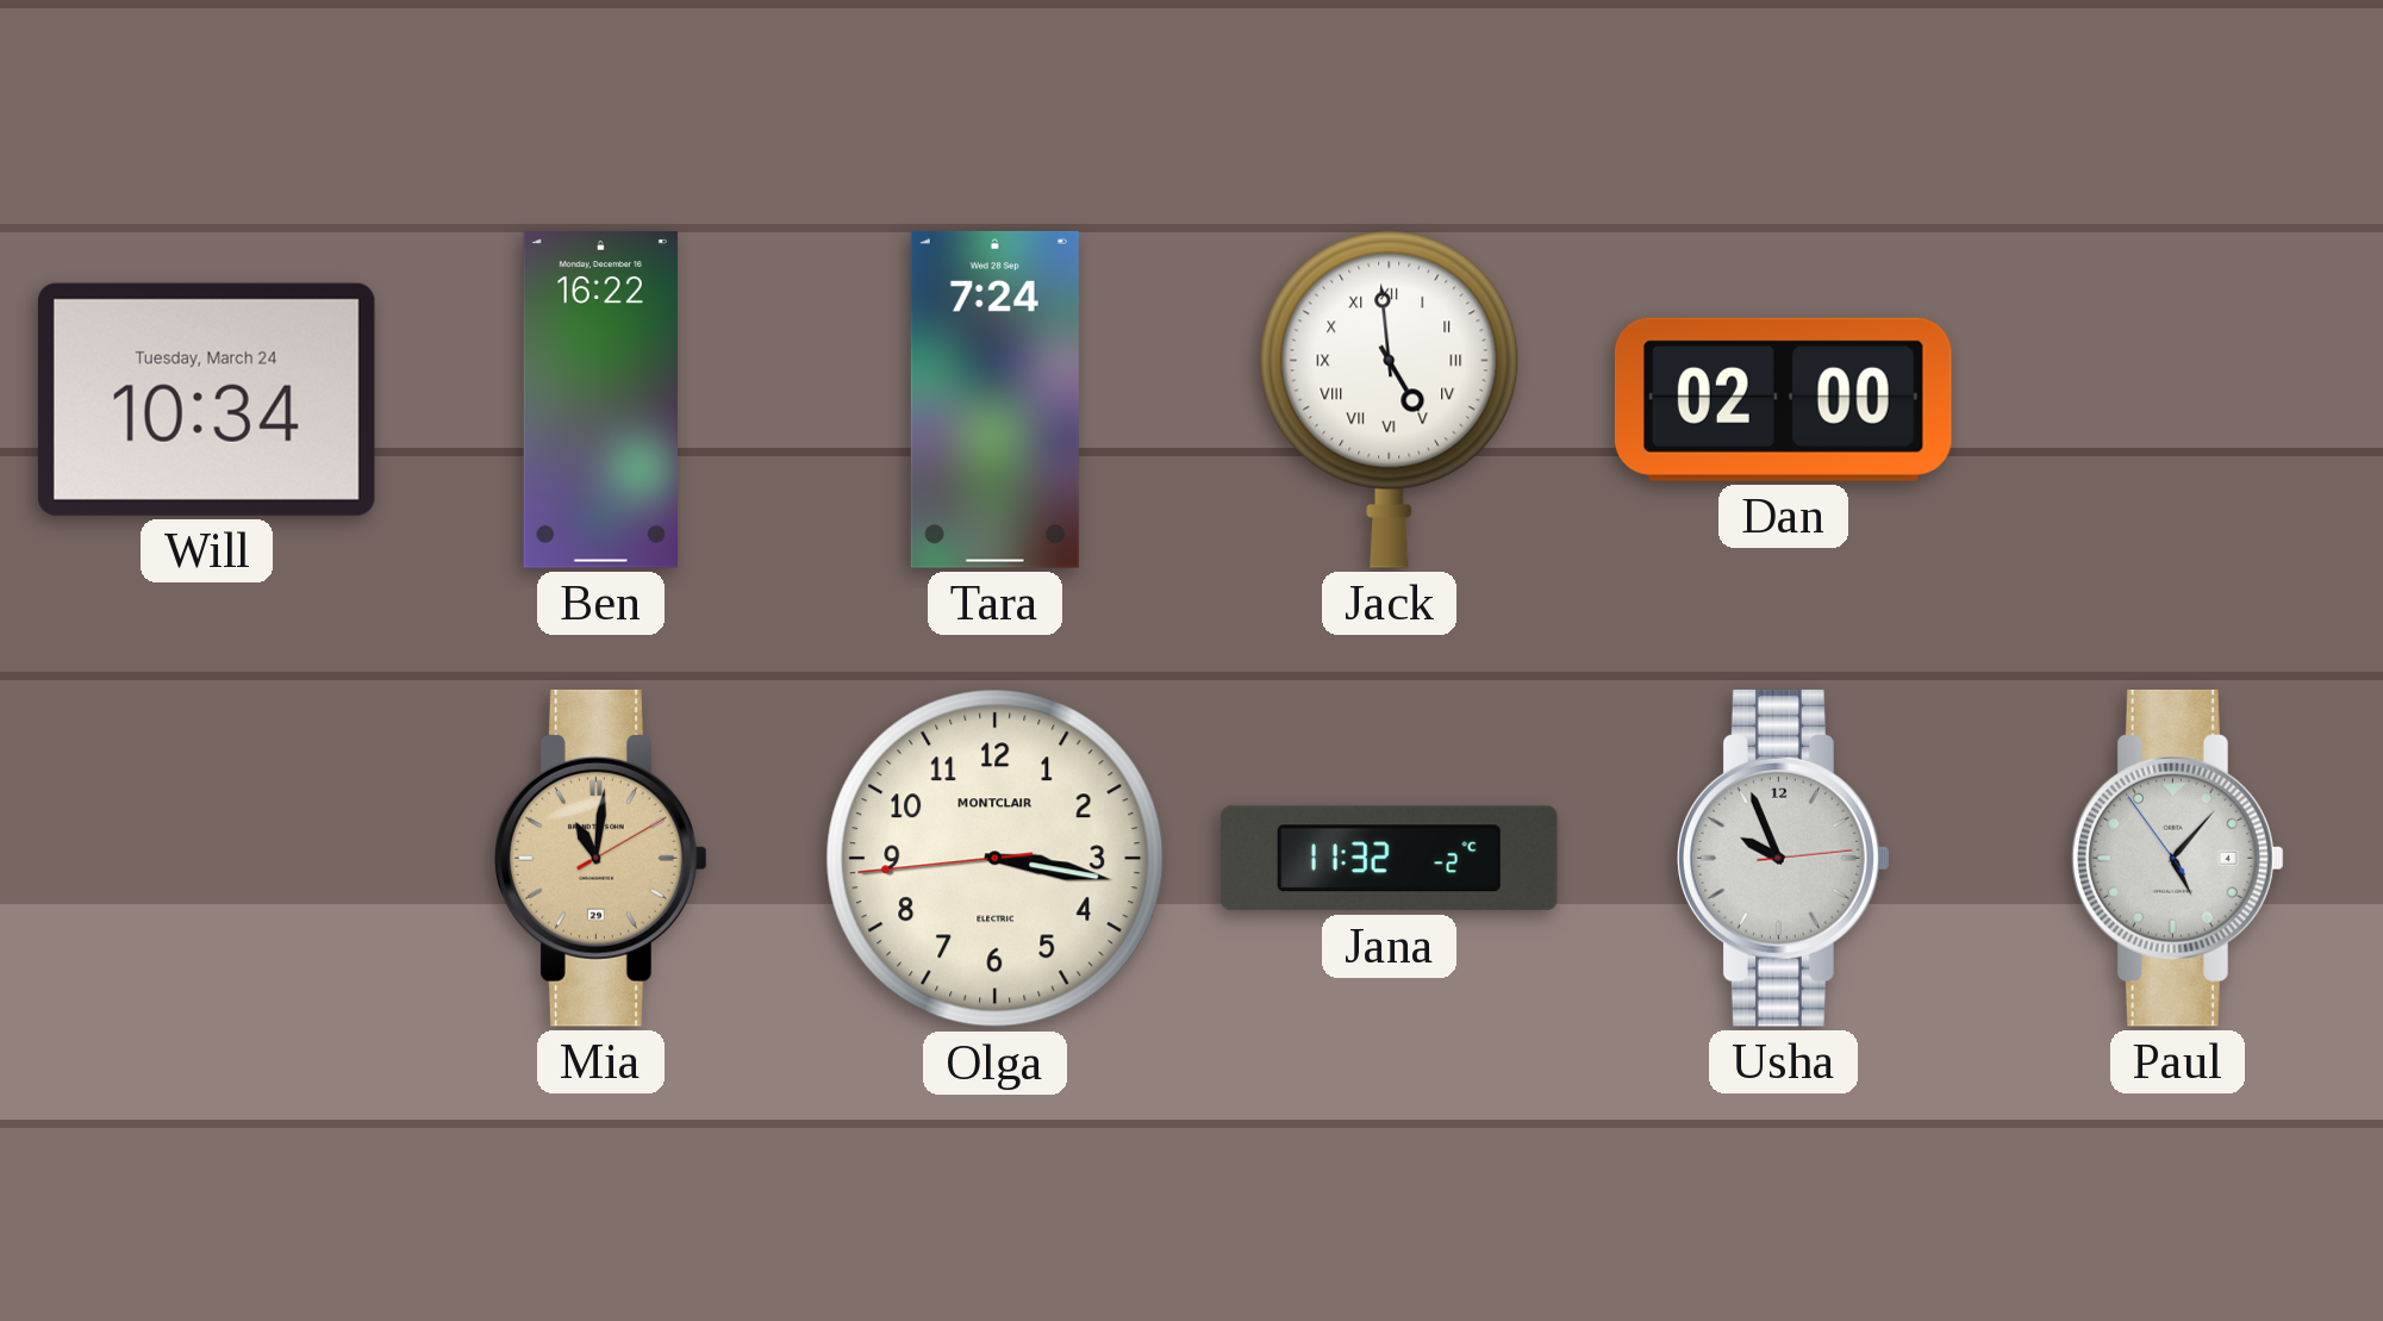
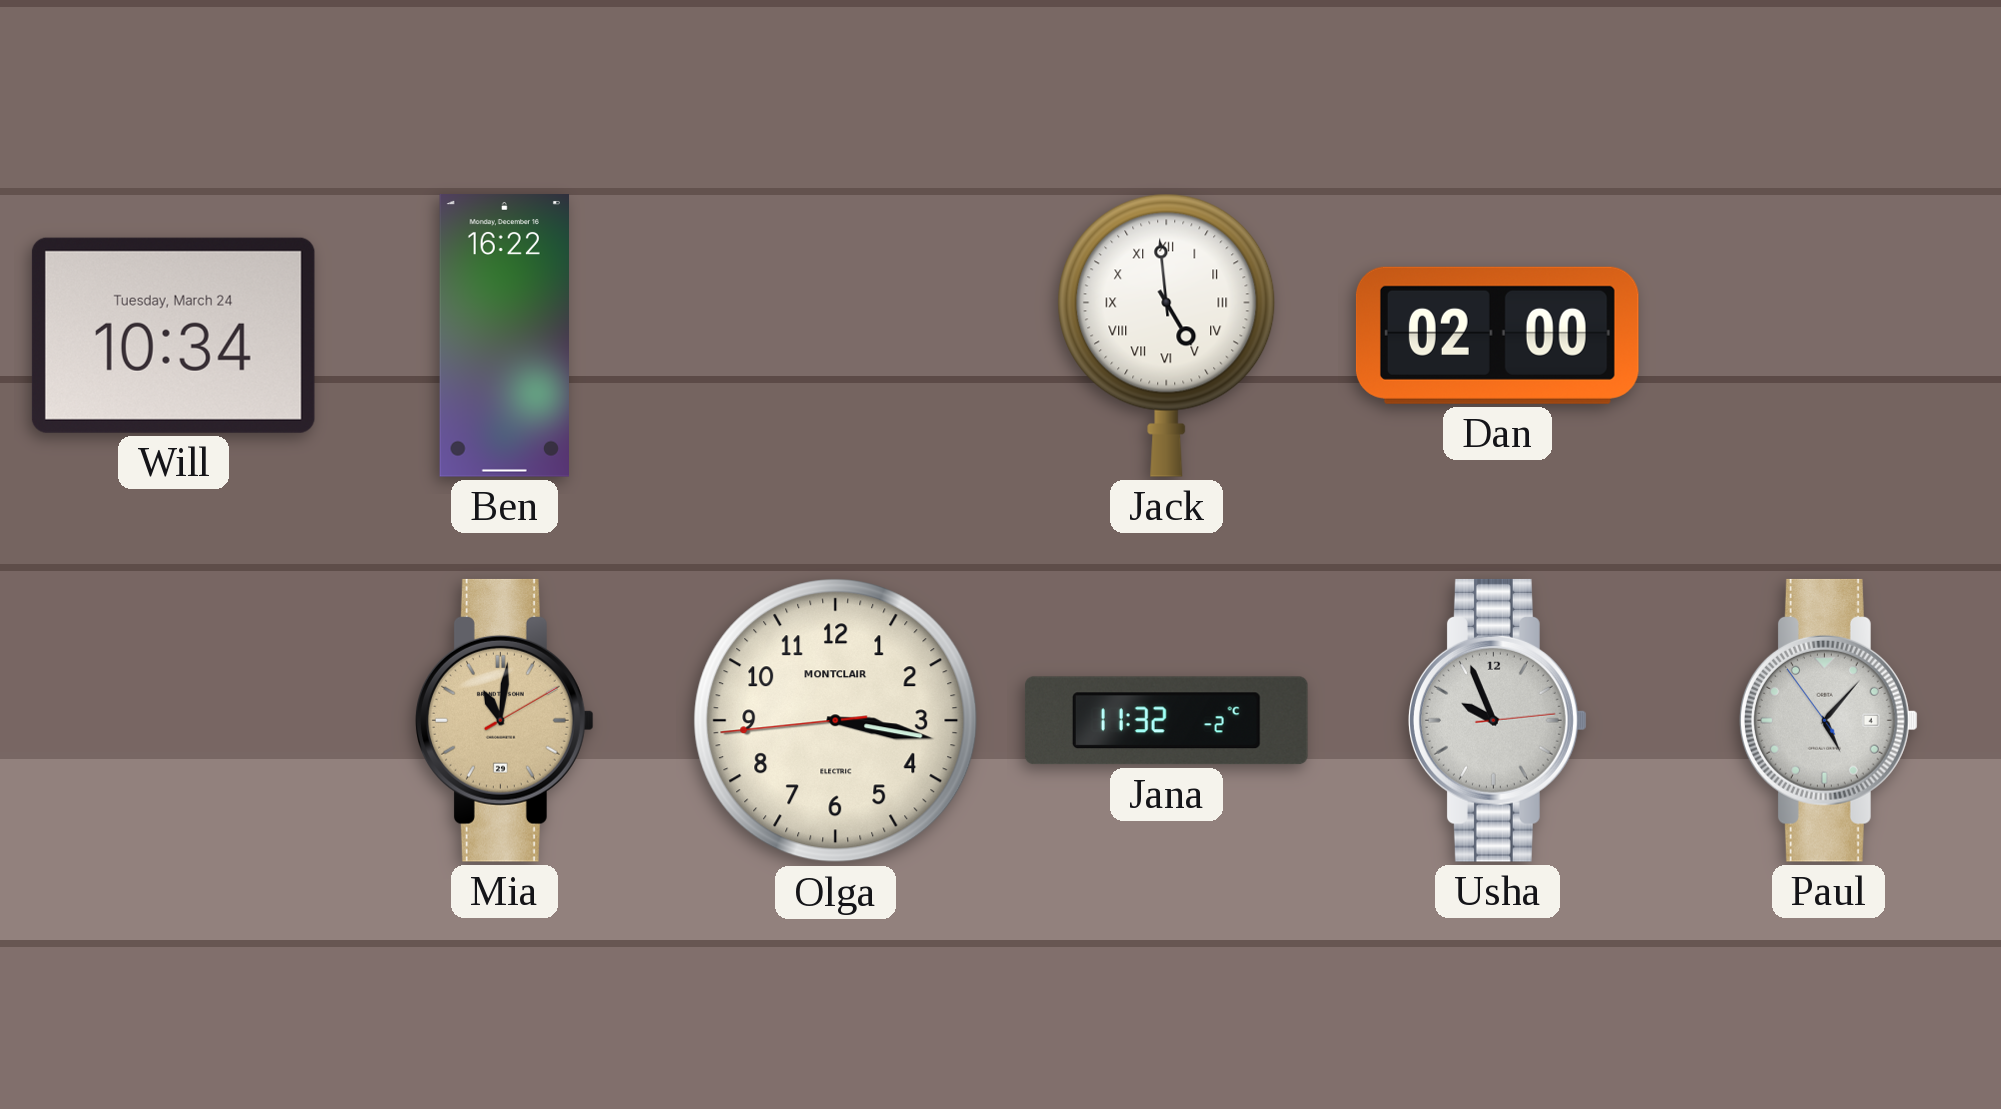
Tara: 7:24 -> none (994, 399)
